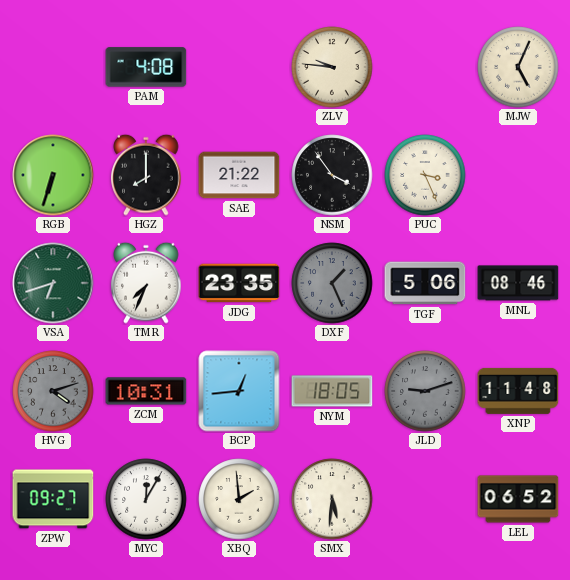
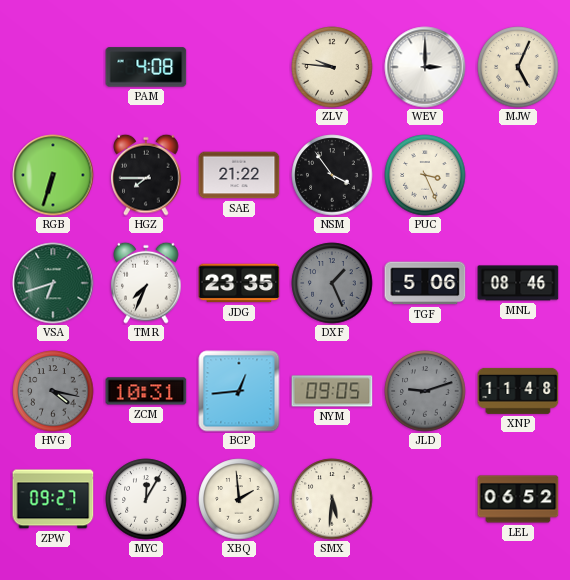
WEV: none -> 3:00 (425, 67)
HGZ: 8:00 -> 7:45 (146, 175)
HVG: 4:12 -> 4:17 (53, 391)
NYM: 18:05 -> 09:05 (332, 391)
